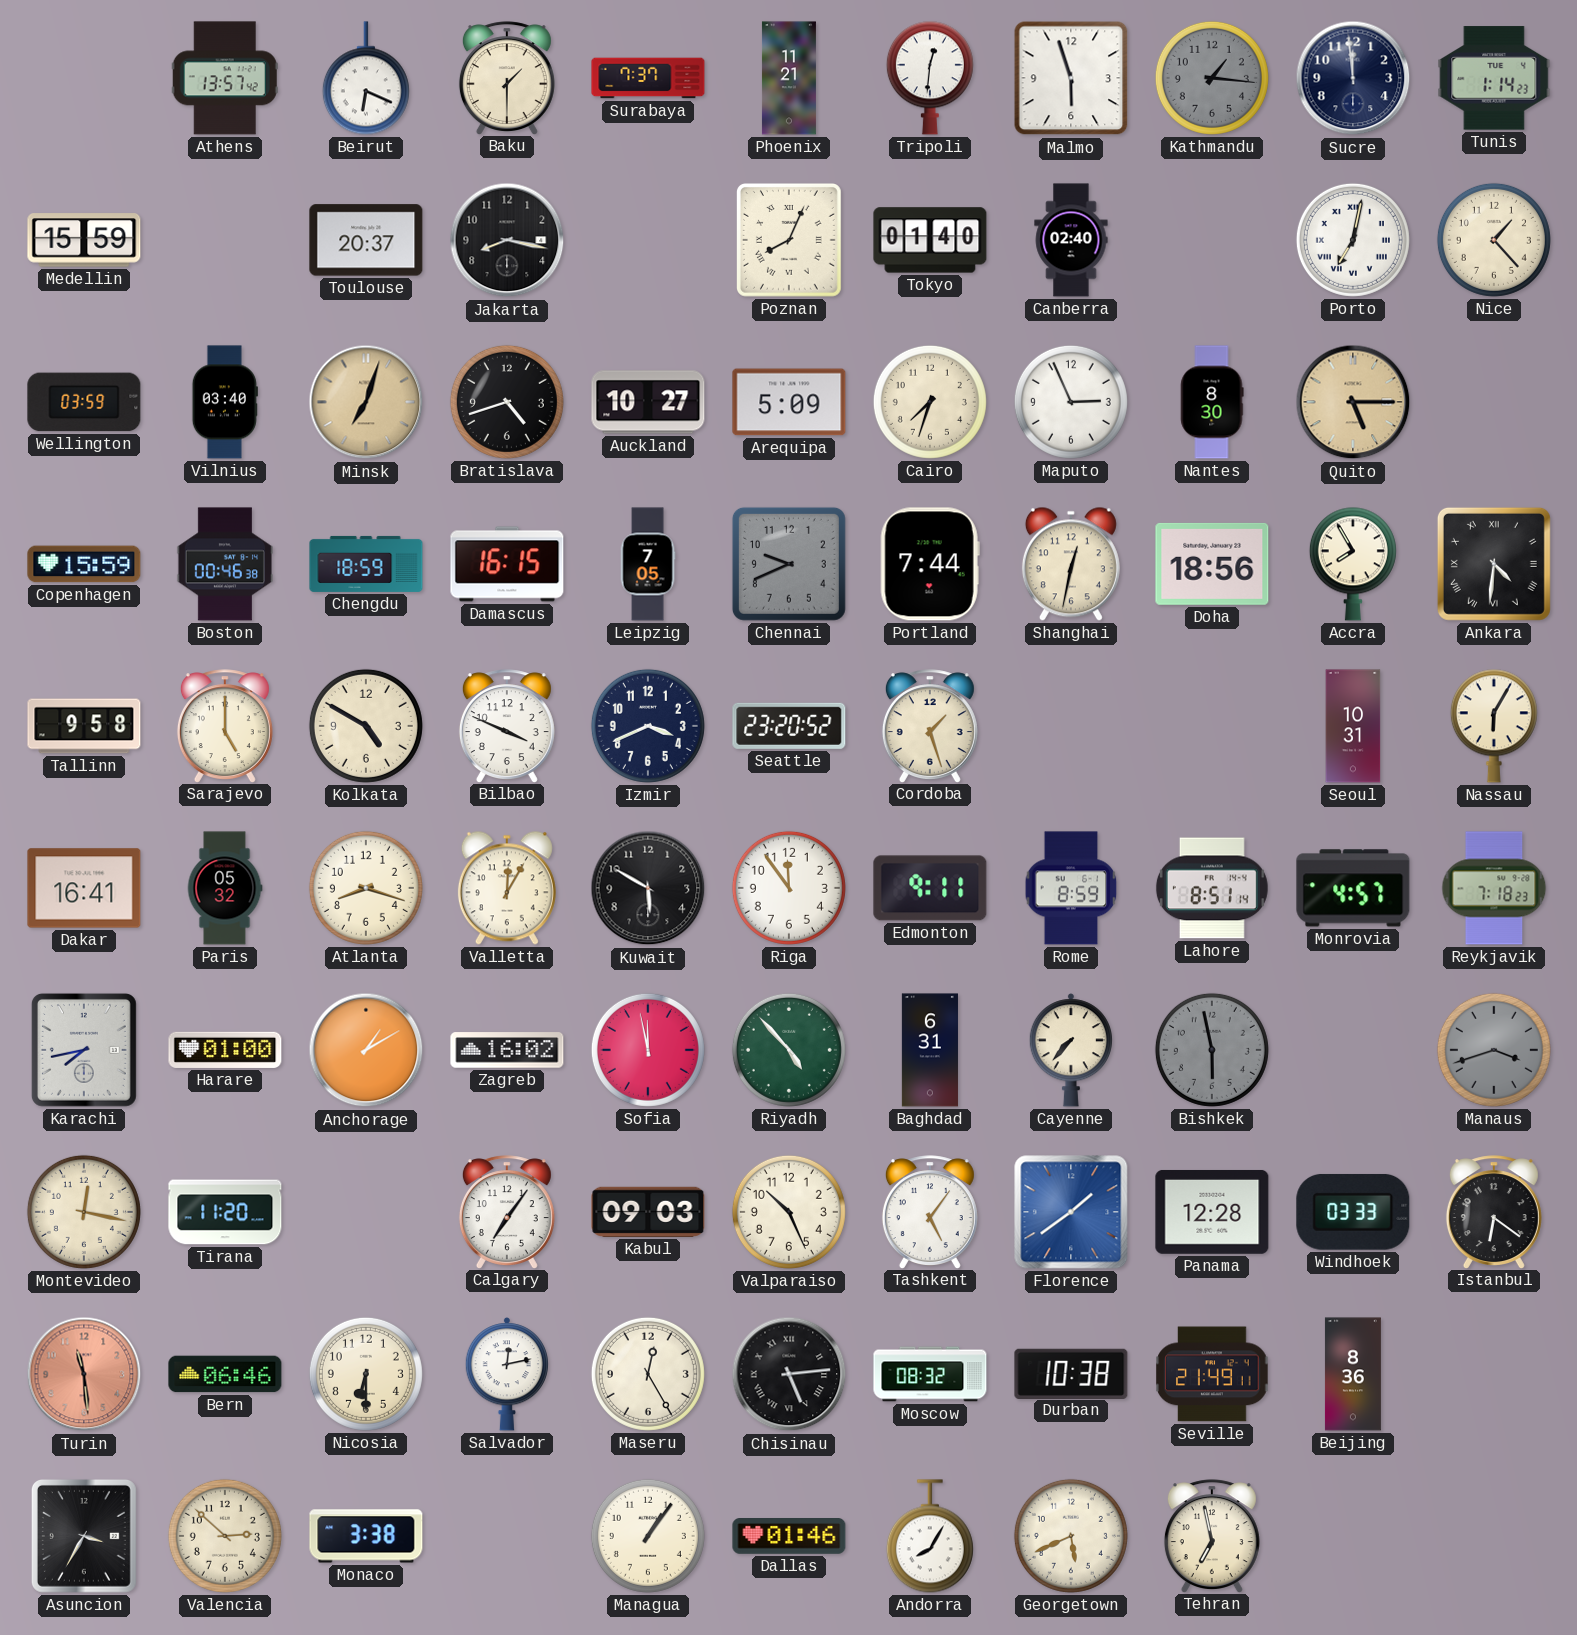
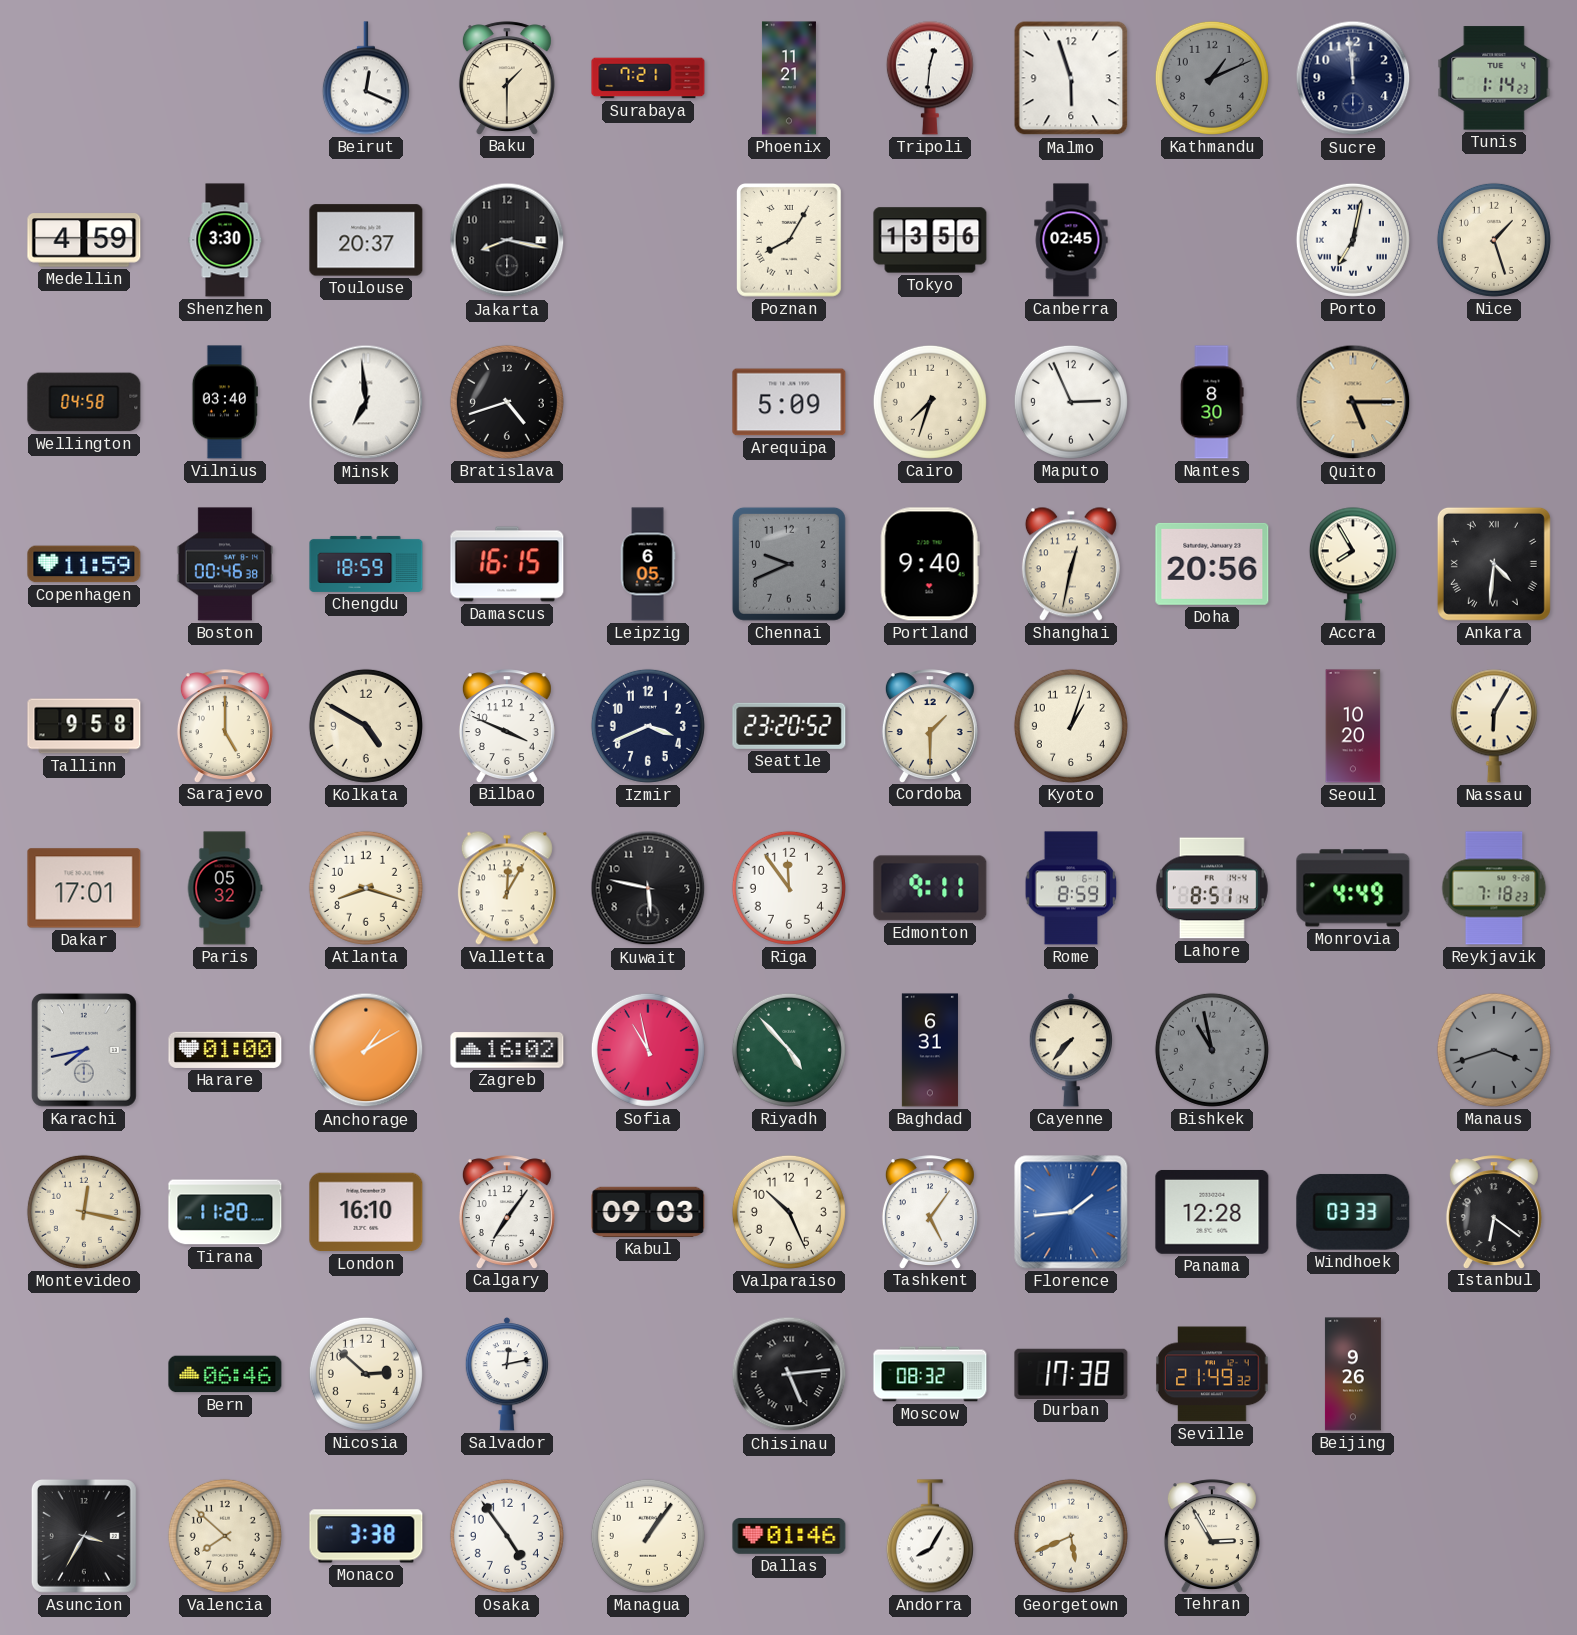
Athens: 13:57 -> none (225, 78)
Beirut: 6:19 -> 12:19 (366, 78)
Surabaya: 7:37 -> 7:21 (648, 78)
Kathmandu: 1:16 -> 1:11 (1212, 78)
Medellin: 15:59 -> 4:59 (84, 240)
Shenzhen: none -> 3:30 (225, 240)
Poznan: 8:04 -> 8:05 (789, 241)
Tokyo: 01:40 -> 13:56 (930, 240)
Canberra: 02:40 -> 02:45 (1071, 240)
Nice: 1:23 -> 1:27 (1494, 240)
Wellington: 03:59 -> 04:58 (84, 402)
Minsk: 7:03 -> 6:59 (366, 402)
Minsk dial: champagne -> white (366, 402)
Auckland: 10:27 -> none (648, 402)
Copenhagen: 15:59 -> 11:59 (84, 564)
Leipzig: 7:05 -> 6:05 (648, 564)
Portland: 7:44 -> 9:40 (930, 564)
Doha: 18:56 -> 20:56 (1212, 564)
Cordoba: 1:27 -> 1:30 (930, 726)
Kyoto: none -> 1:03 (1071, 726)
Seoul: 10:31 -> 10:20 (1353, 726)
Dakar: 16:41 -> 17:01 (84, 888)
Kuwait: 5:50 -> 5:47 (648, 888)
Monrovia: 4:57 -> 4:49 (1353, 888)
Sofia: 11:58 -> 10:58 (648, 1050)
Bishkek: 5:58 -> 10:58 (1212, 1050)
London: none -> 16:10 (366, 1212)
Florence: 1:39 -> 1:44 (1071, 1212)
Turin: 11:29 -> none (84, 1374)
Nicosia: 6:30 -> 2:52 (366, 1374)
Maseru: 12:25 -> none (648, 1374)
Durban: 10:38 -> 17:38 (1071, 1373)
Seville: 21:49:11 -> 21:49:32 (1212, 1374)
Beijing: 8:36 -> 9:26 (1353, 1374)
Valencia: 2:52 -> 7:52 (225, 1536)
Osaka: none -> 4:54 (507, 1536)
Tehran: 6:58 -> 2:55 (1212, 1536)
